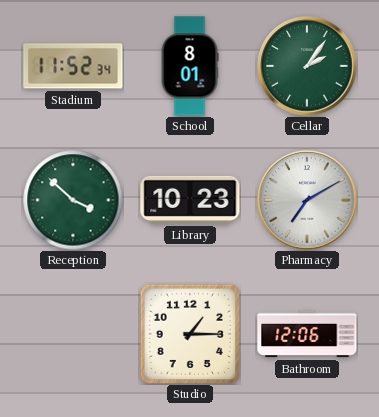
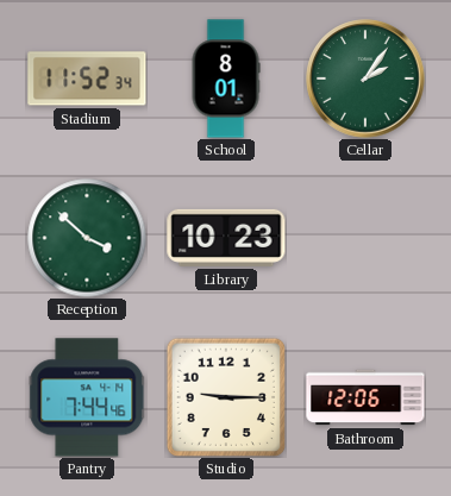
Pharmacy: 7:10 -> none (307, 200)
Pantry: none -> 7:44 (87, 397)
Studio: 1:15 -> 9:15 (225, 396)
